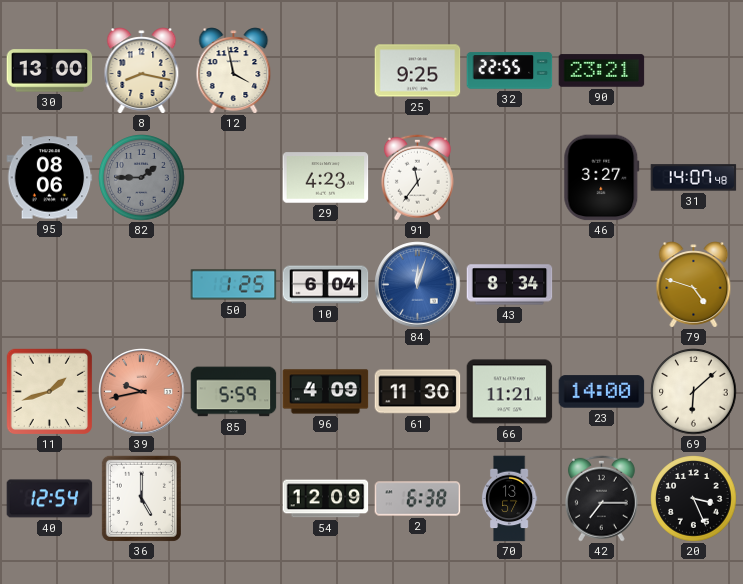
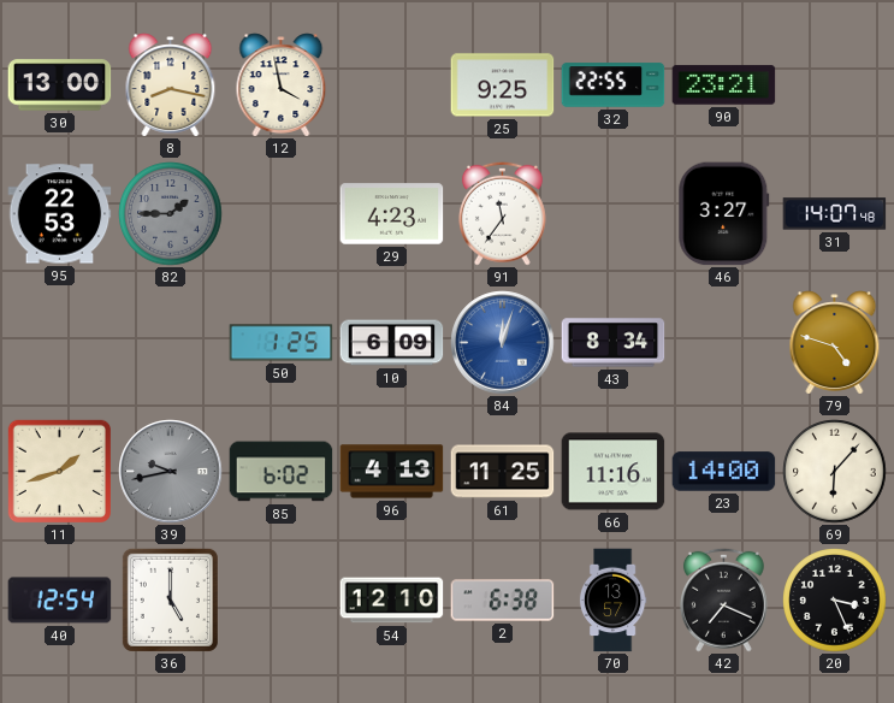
95: 08:06 -> 22:53 (60, 214)
10: 6:04 -> 6:09 (392, 343)
39 dial: salmon -> grey (171, 472)
85: 5:59 -> 6:02 (282, 472)
96: 4:09 -> 4:13 (392, 472)
61: 11:30 -> 11:25 (503, 472)
66: 11:21 -> 11:16 (614, 472)
69: 6:08 -> 6:07 (835, 472)
54: 12:09 -> 12:10 (392, 601)
42: 7:15 -> 7:19 (723, 599)
